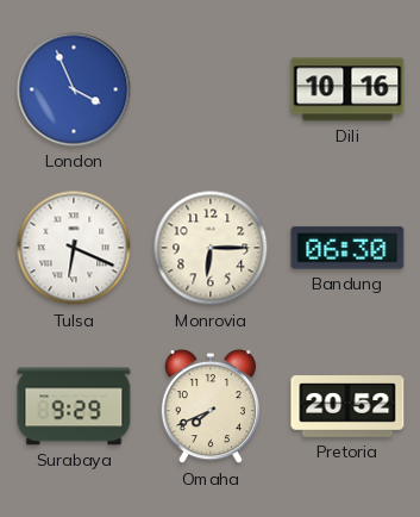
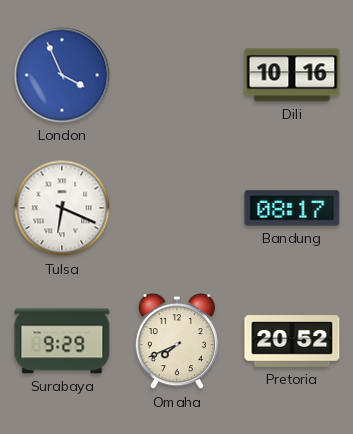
Monrovia: 6:15 -> none (211, 248)
Bandung: 06:30 -> 08:17 (292, 208)
